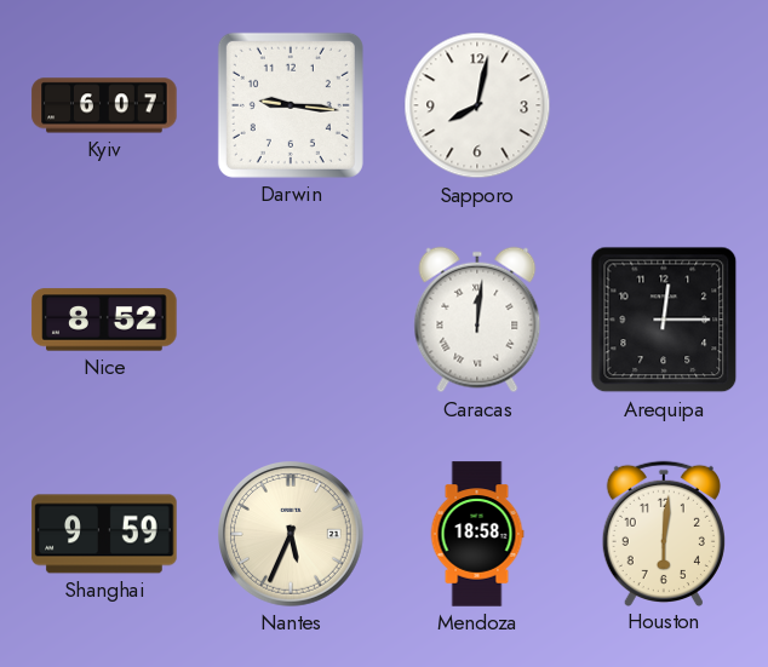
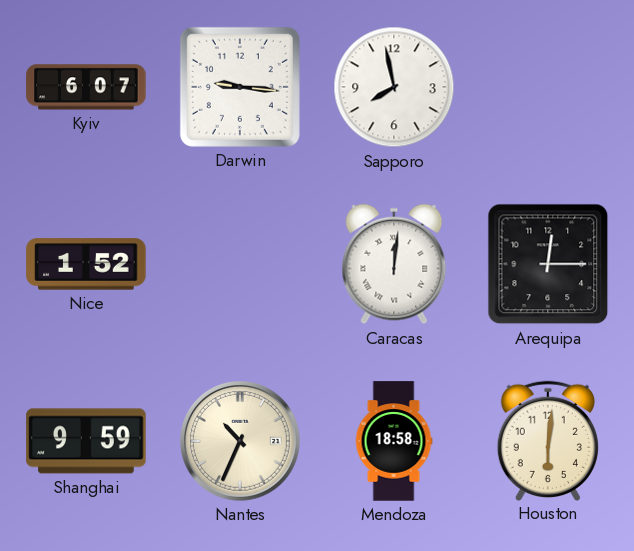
Sapporo: 8:02 -> 7:58 (394, 87)
Nice: 8:52 -> 1:52 (86, 264)
Nantes: 5:34 -> 10:34 (241, 442)
